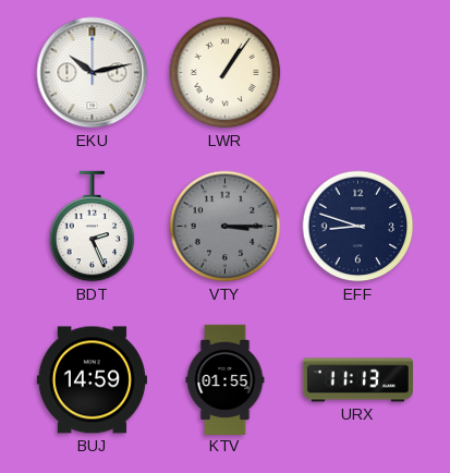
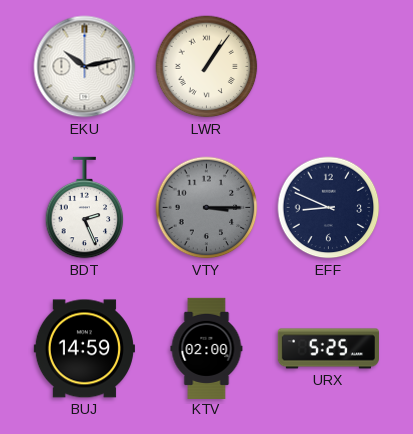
EFF: 8:48 -> 8:49 (329, 208)
KTV: 01:55 -> 02:00 (207, 348)
URX: 11:13 -> 5:25 (328, 349)
